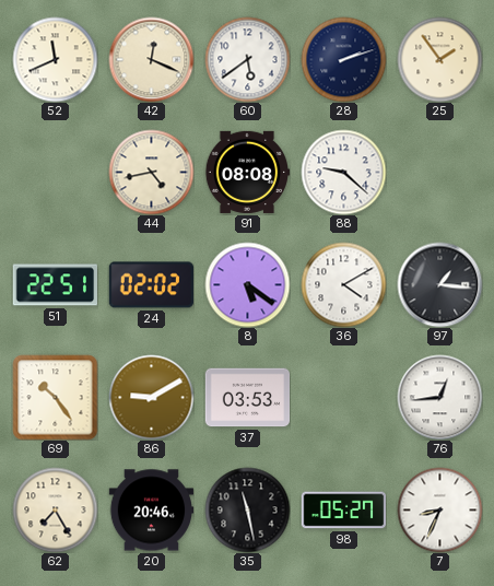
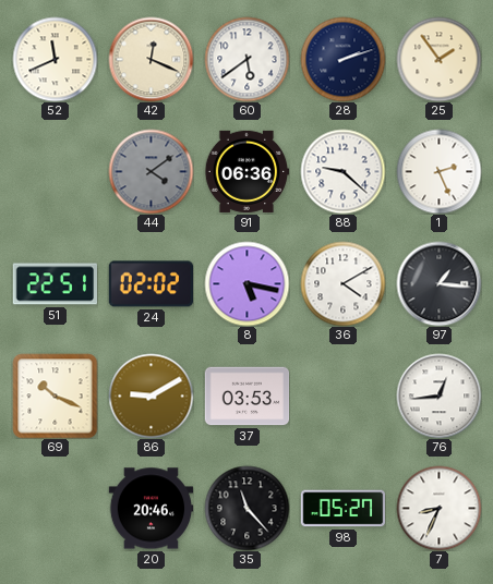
44: 4:43 -> 4:09 (151, 171)
44 dial: cream -> grey (151, 171)
91: 08:08 -> 06:36 (246, 171)
1: none -> 2:26 (438, 171)
8: 5:21 -> 5:17 (246, 283)
69: 10:24 -> 10:19 (55, 396)
62: 7:25 -> none (55, 509)
35: 11:28 -> 11:23 (246, 508)
